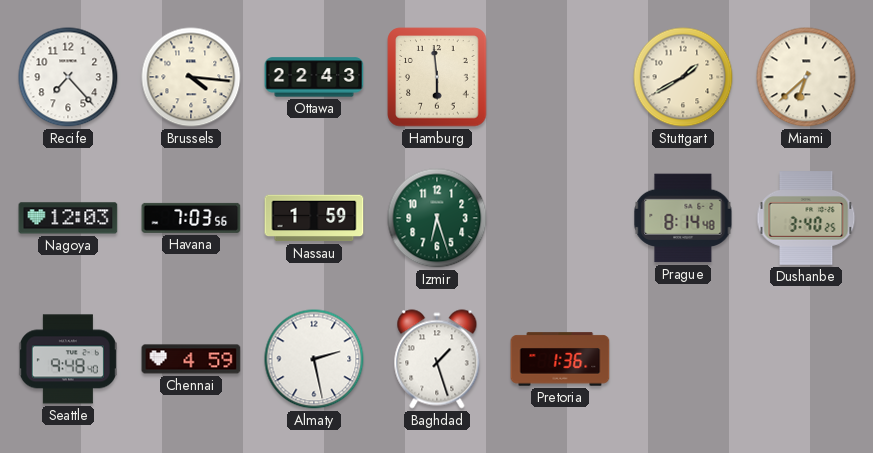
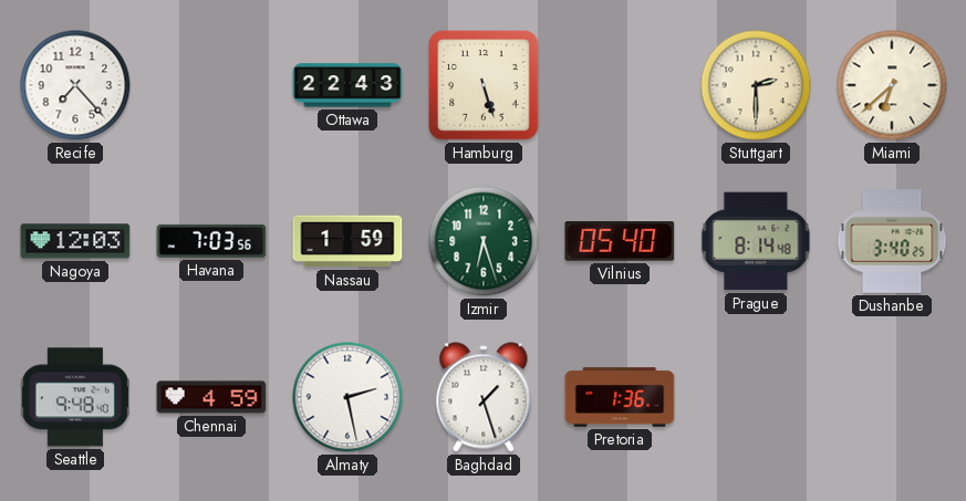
Brussels: 4:16 -> none (191, 77)
Hamburg: 5:59 -> 5:27 (484, 85)
Stuttgart: 1:40 -> 2:30 (756, 85)
Vilnius: none -> 05:40 (620, 242)
